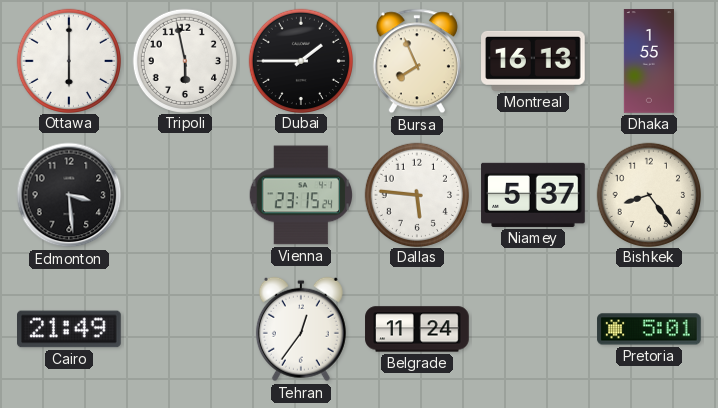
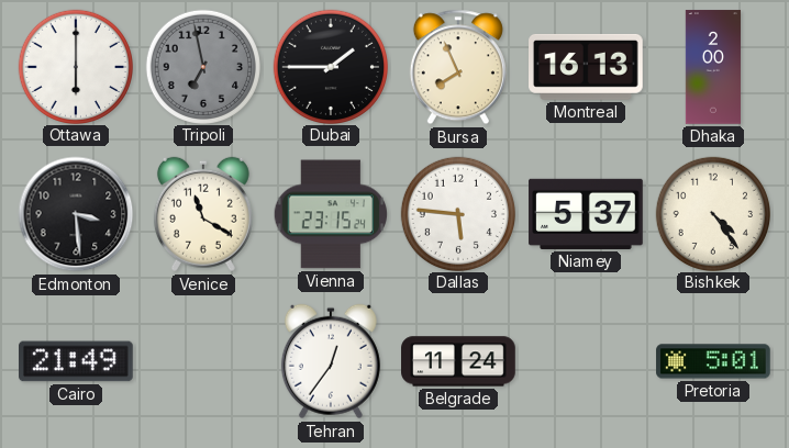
Tripoli: 5:58 -> 6:58 (202, 66)
Tripoli dial: white -> grey (202, 66)
Dhaka: 1:55 -> 2:00 (713, 67)
Venice: none -> 11:20 (203, 214)
Bishkek: 8:24 -> 4:24 (712, 213)
